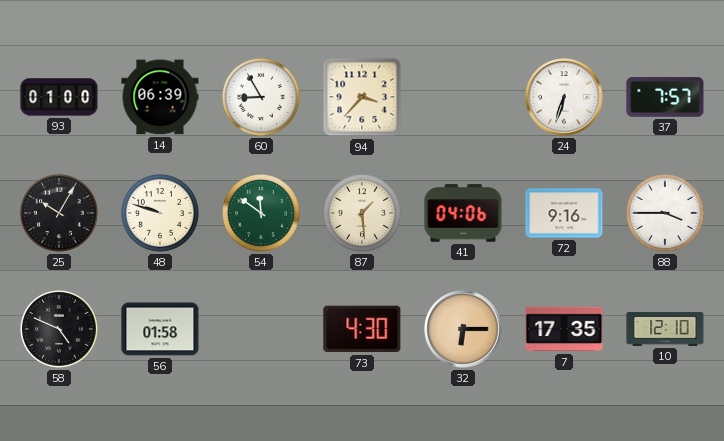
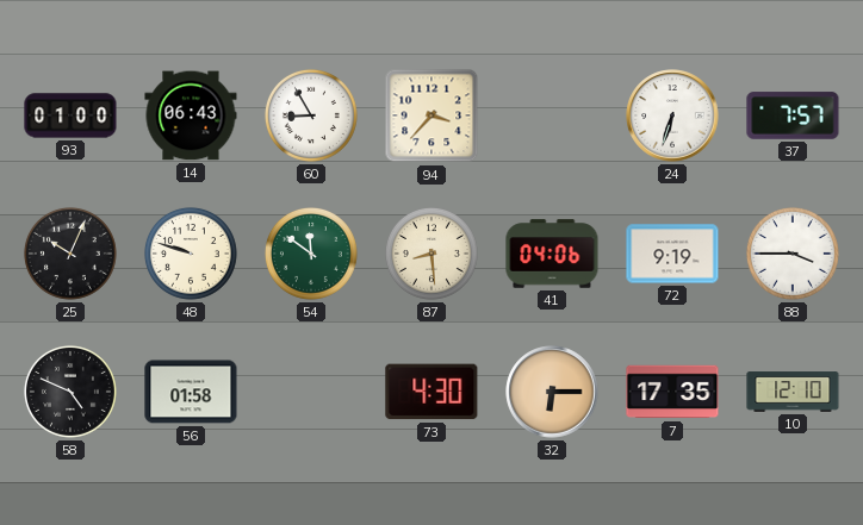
14: 06:39 -> 06:43 (191, 115)
25: 10:05 -> 10:04 (70, 254)
87: 1:29 -> 8:29 (431, 254)
72: 9:16 -> 9:19 (672, 254)
